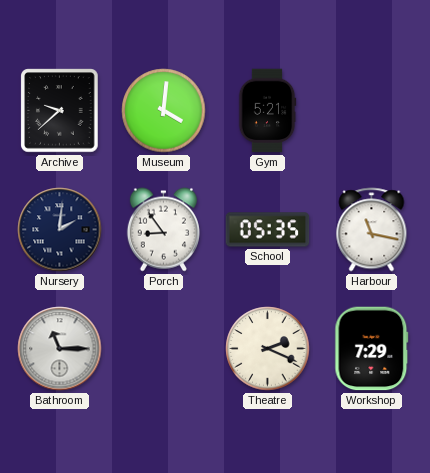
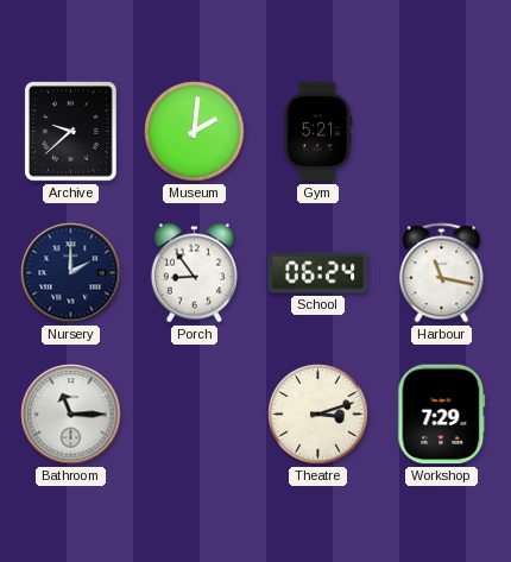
Museum: 4:01 -> 2:01 (195, 132)
Nursery: 2:01 -> 2:00 (71, 273)
School: 05:35 -> 06:24 (318, 273)
Theatre: 2:19 -> 3:12 (318, 415)
